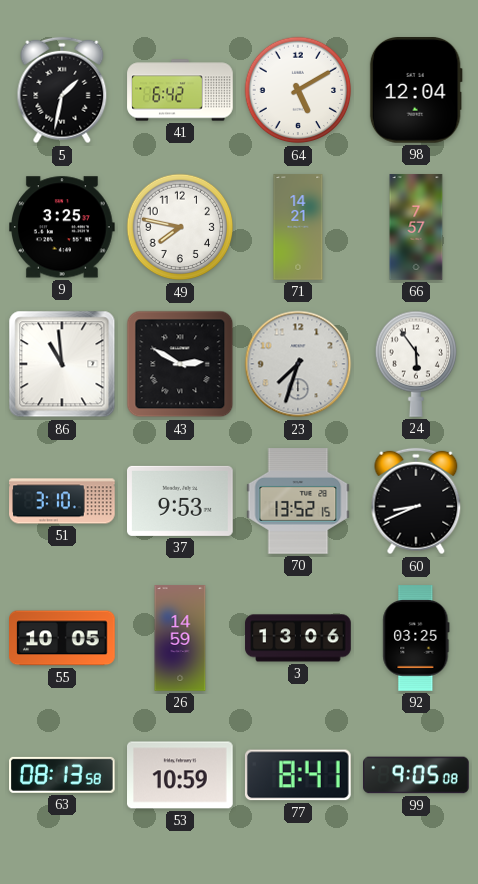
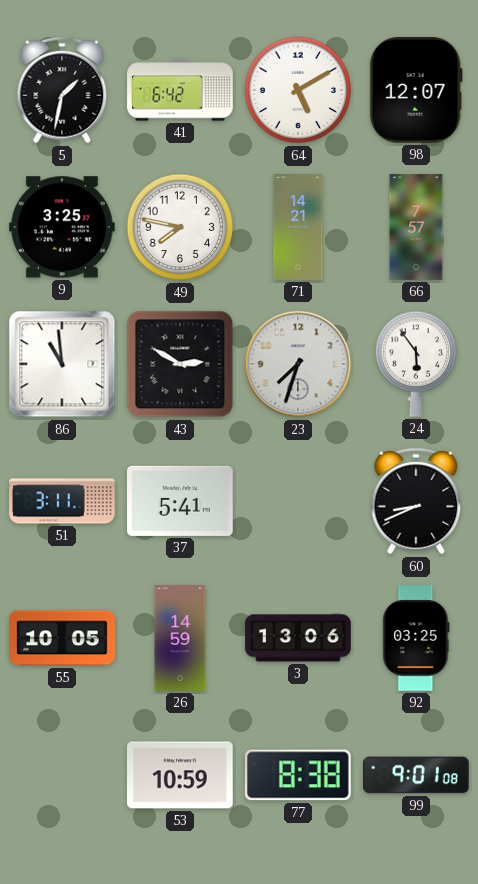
98: 12:04 -> 12:07 (416, 91)
51: 3:10 -> 3:11 (62, 501)
37: 9:53 -> 5:41 (181, 501)
70: 13:52 -> none (298, 501)
63: 08:13 -> none (63, 775)
77: 8:41 -> 8:38 (298, 775)
99: 9:05 -> 9:01 (416, 775)
